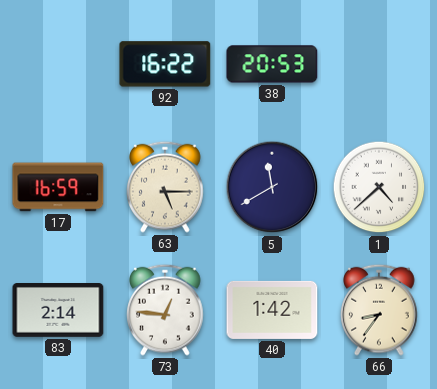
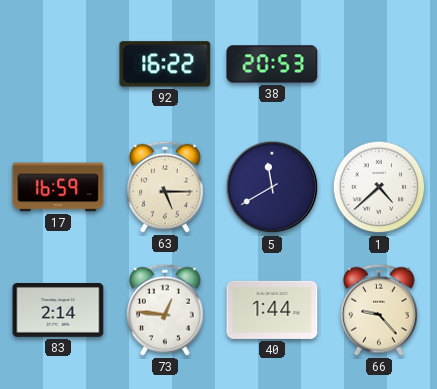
40: 1:42 -> 1:44 (272, 310)
66: 8:36 -> 9:23 (379, 310)
